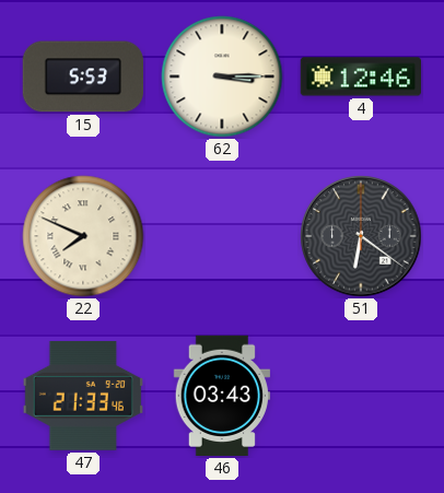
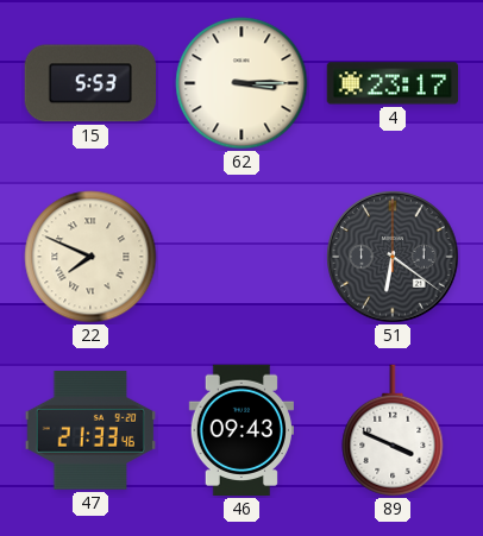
4: 12:46 -> 23:17 (391, 83)
46: 03:43 -> 09:43 (240, 430)
89: none -> 3:49 (393, 430)
